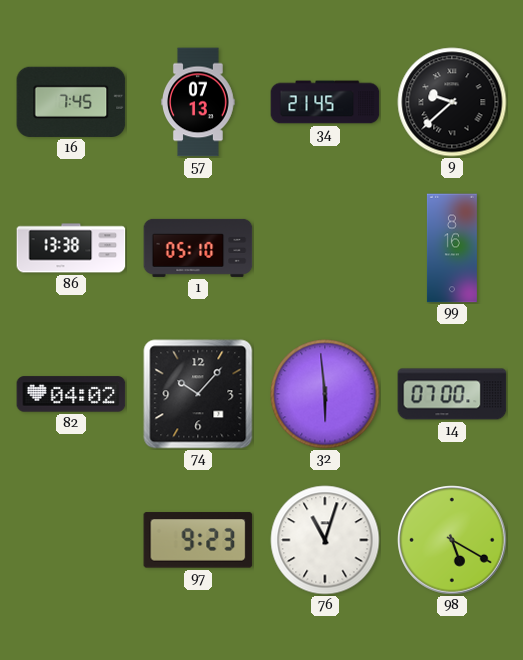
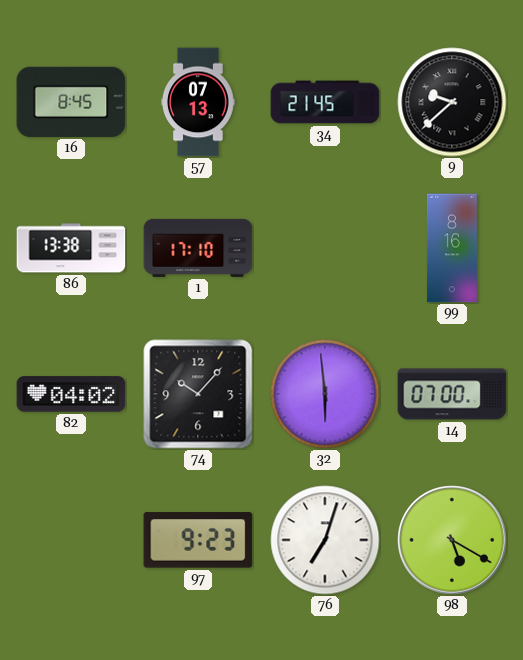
16: 7:45 -> 8:45 (71, 102)
1: 05:10 -> 17:10 (198, 248)
76: 11:03 -> 7:03 (325, 540)
